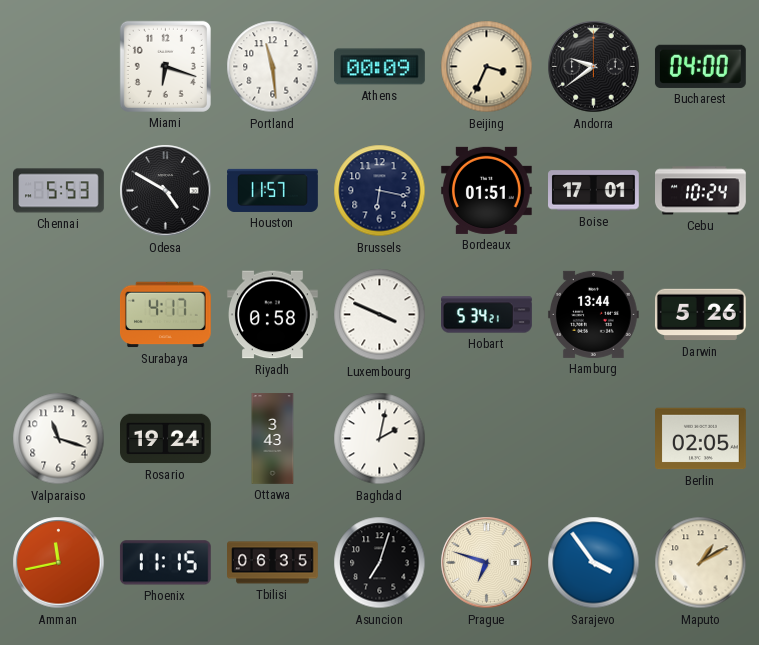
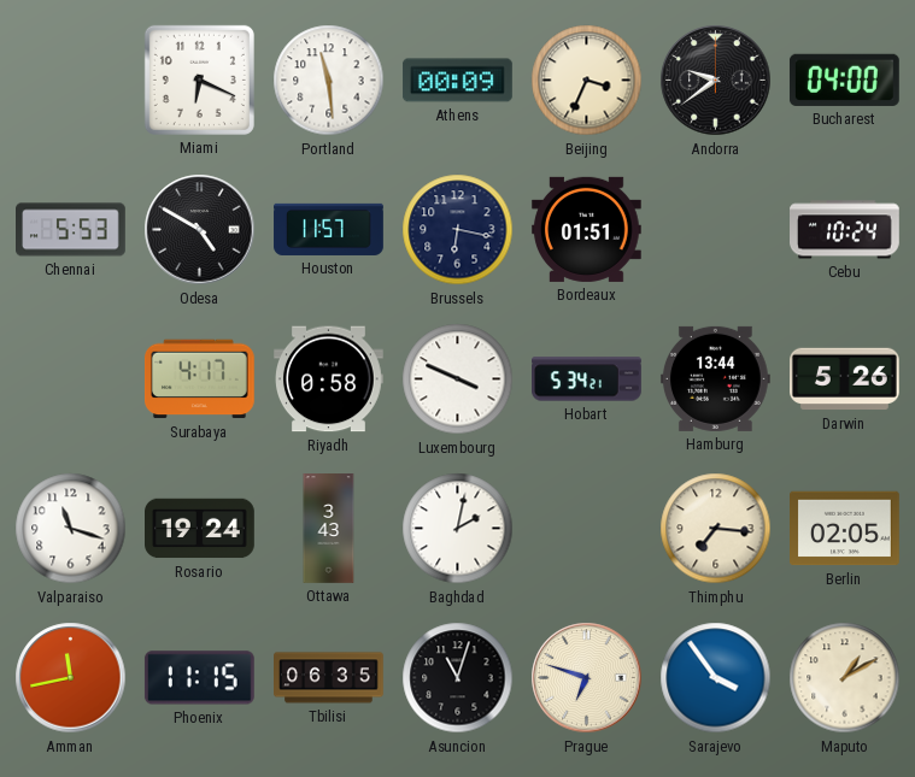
Miami: 6:18 -> 6:19 (199, 80)
Boise: 17:01 -> none (594, 191)
Thimphu: none -> 7:16 (716, 529)
Asuncion: 7:03 -> 11:03 (458, 678)
